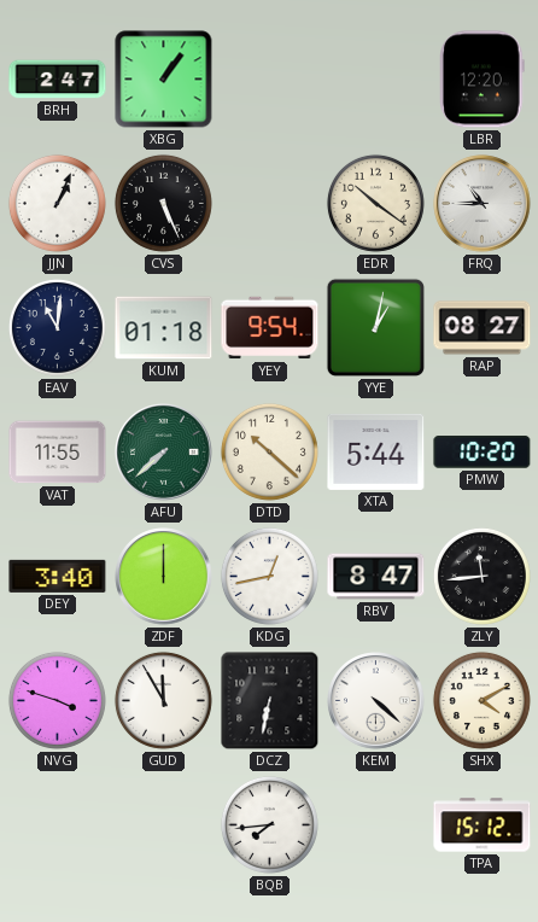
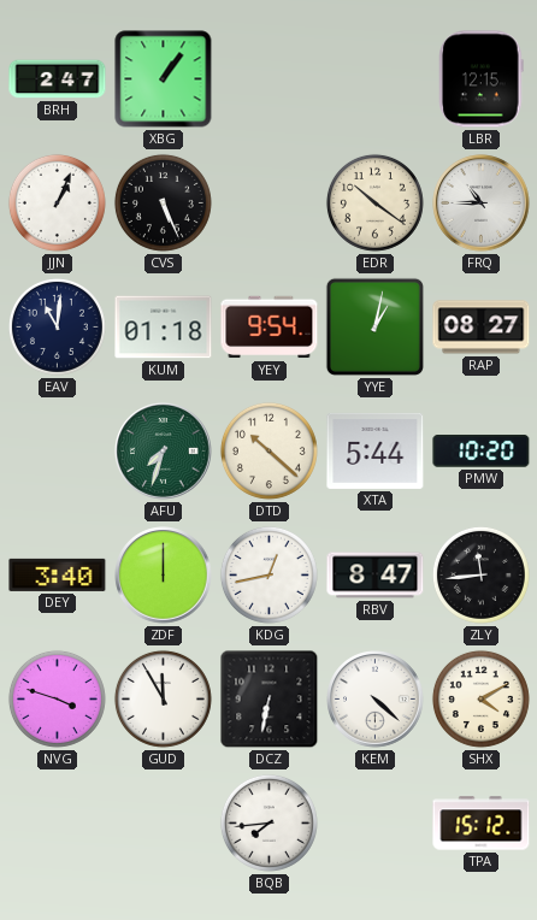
LBR: 12:20 -> 12:15 (482, 79)
VAT: 11:55 -> none (58, 453)
AFU: 7:38 -> 7:33 (164, 452)
